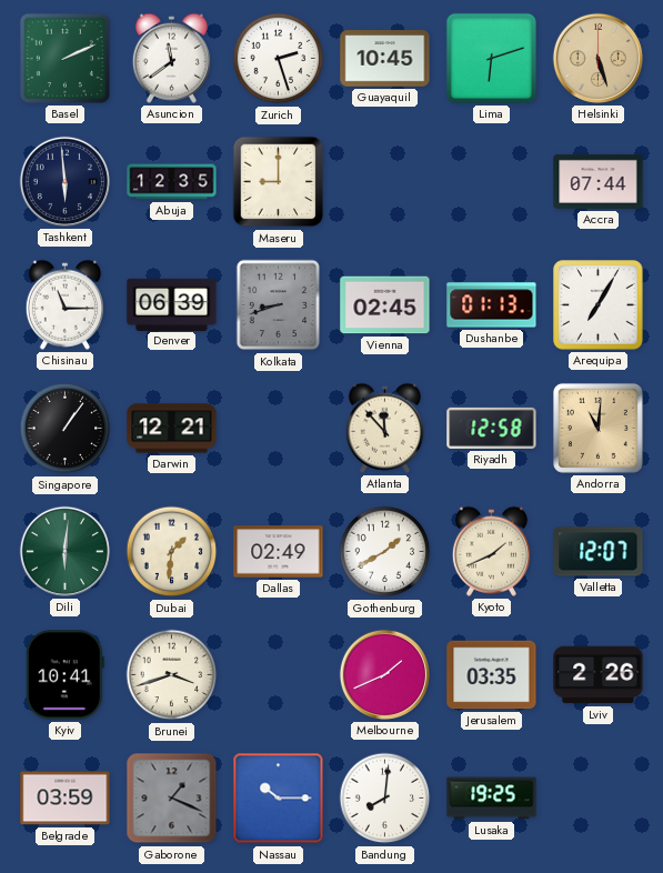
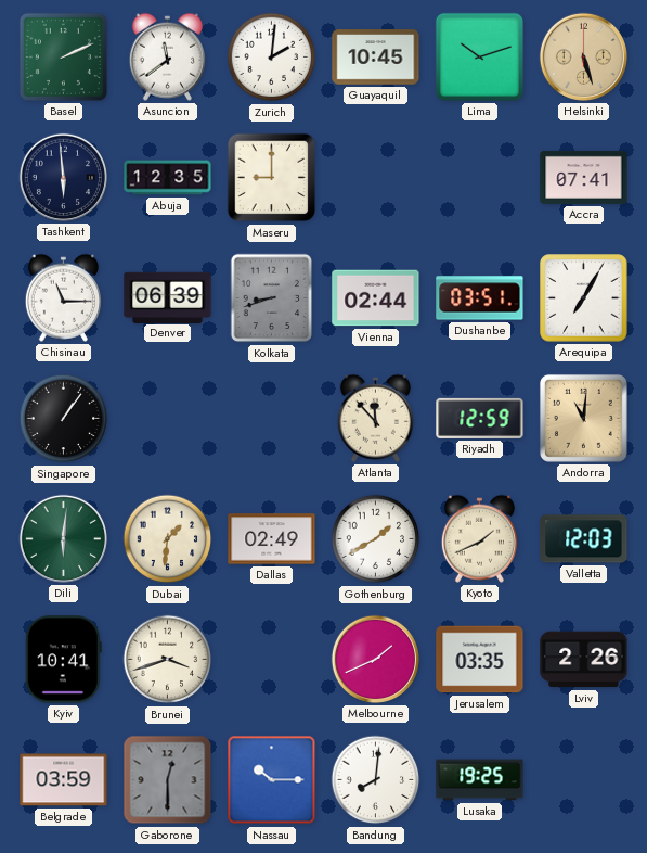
Zurich: 2:27 -> 2:01 (272, 58)
Lima: 6:12 -> 10:12 (479, 56)
Accra: 07:44 -> 07:41 (584, 177)
Vienna: 02:45 -> 02:44 (376, 298)
Dushanbe: 01:13 -> 03:51 (480, 298)
Darwin: 12:21 -> none (172, 429)
Riyadh: 12:58 -> 12:59 (480, 418)
Valletta: 12:07 -> 12:03 (584, 539)
Gaborone: 1:19 -> 12:30 (168, 780)
